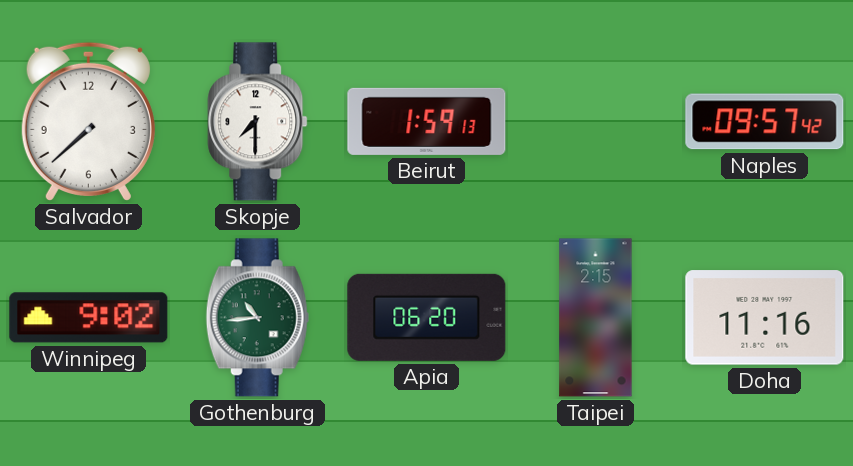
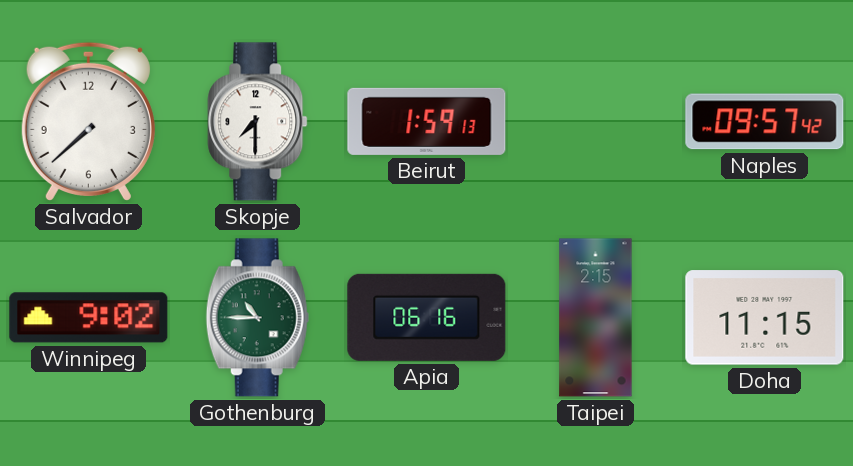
Gothenburg: 10:44 -> 10:45 (257, 318)
Apia: 06:20 -> 06:16 (427, 317)
Doha: 11:16 -> 11:15 (765, 318)
